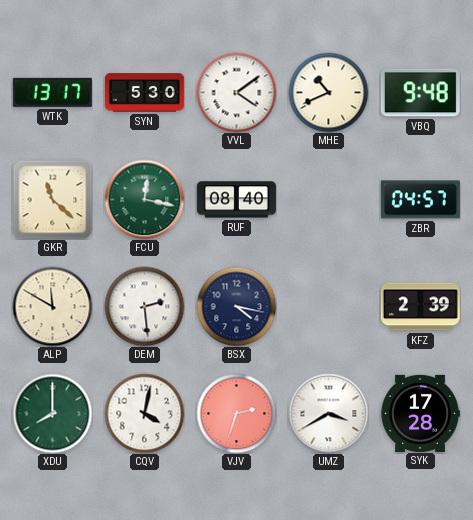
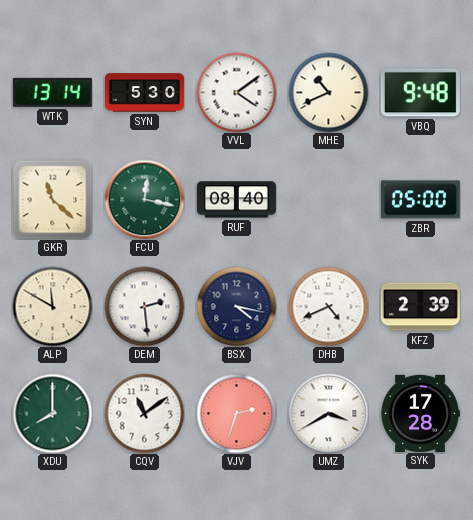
WTK: 13:17 -> 13:14 (52, 92)
ZBR: 04:57 -> 05:00 (420, 200)
DHB: none -> 4:41 (328, 306)
CQV: 4:02 -> 11:09 (144, 413)
